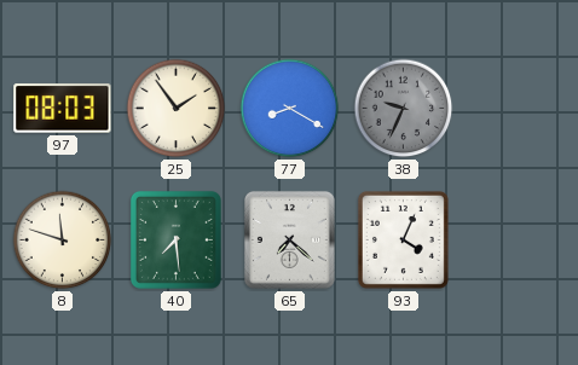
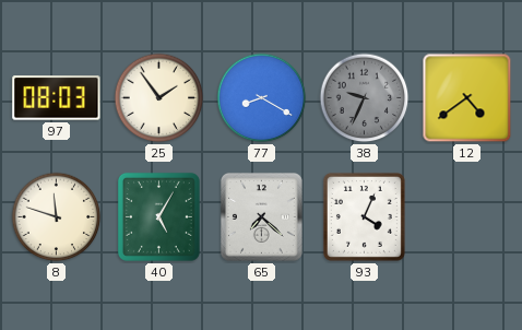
12: none -> 4:39 (467, 98)
40: 7:29 -> 5:05 (158, 216)
